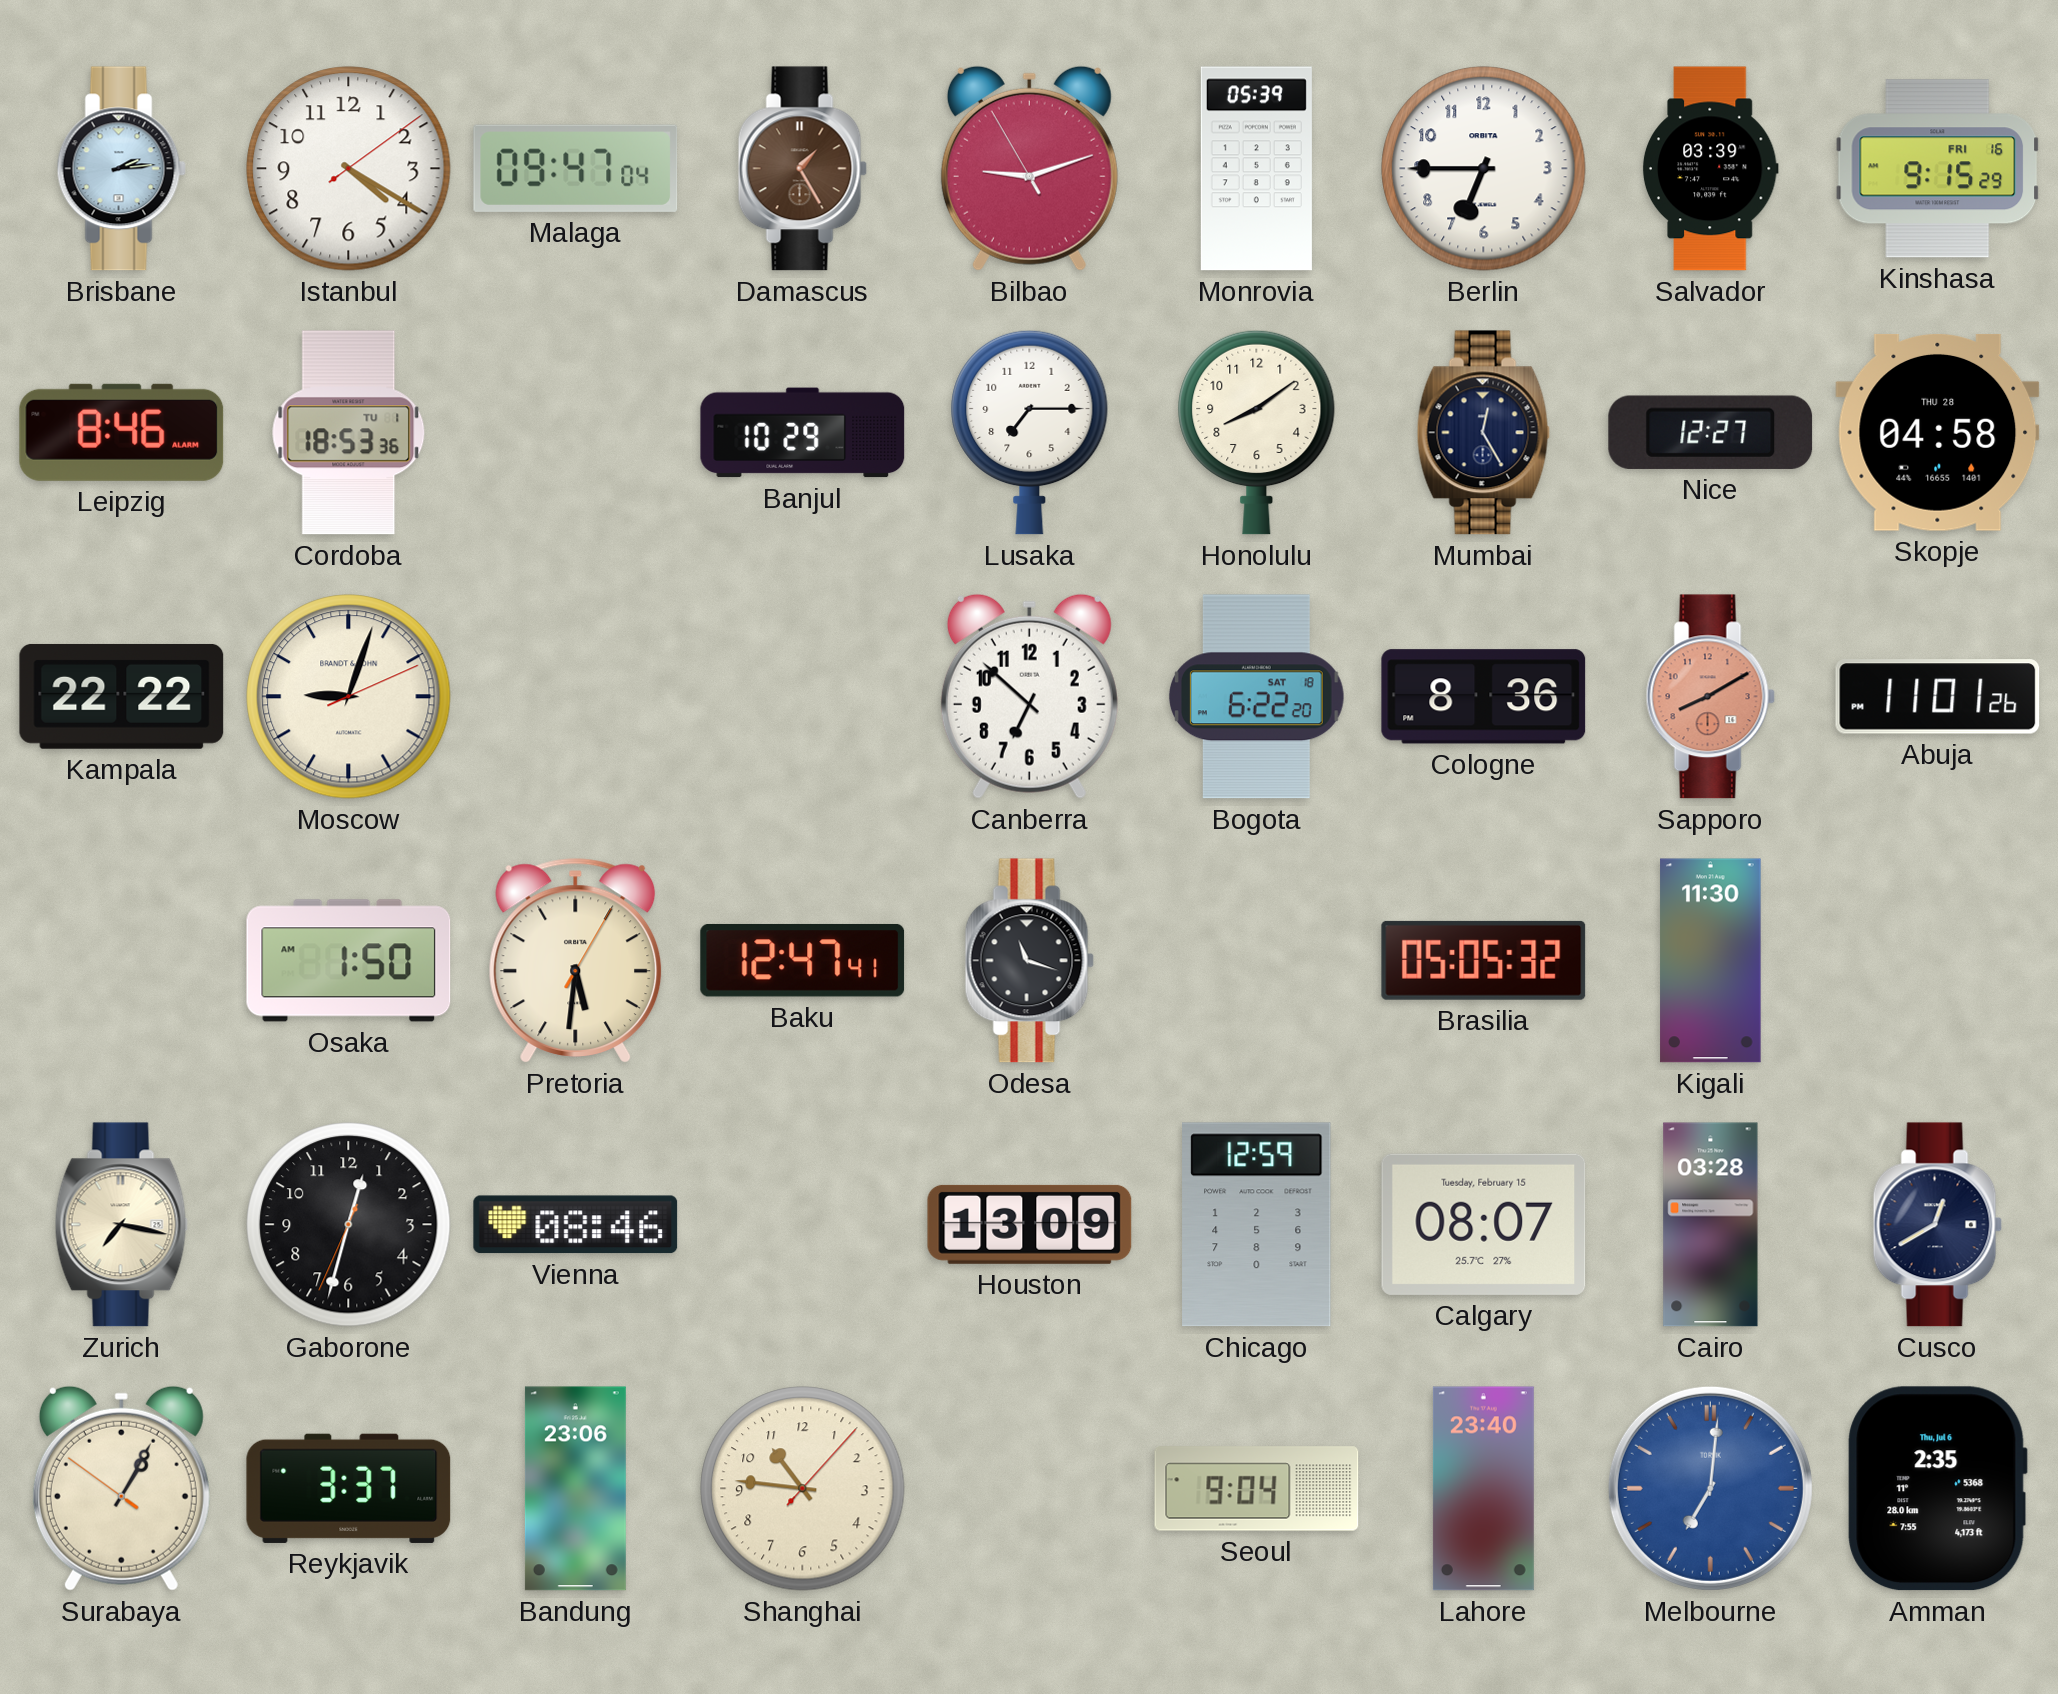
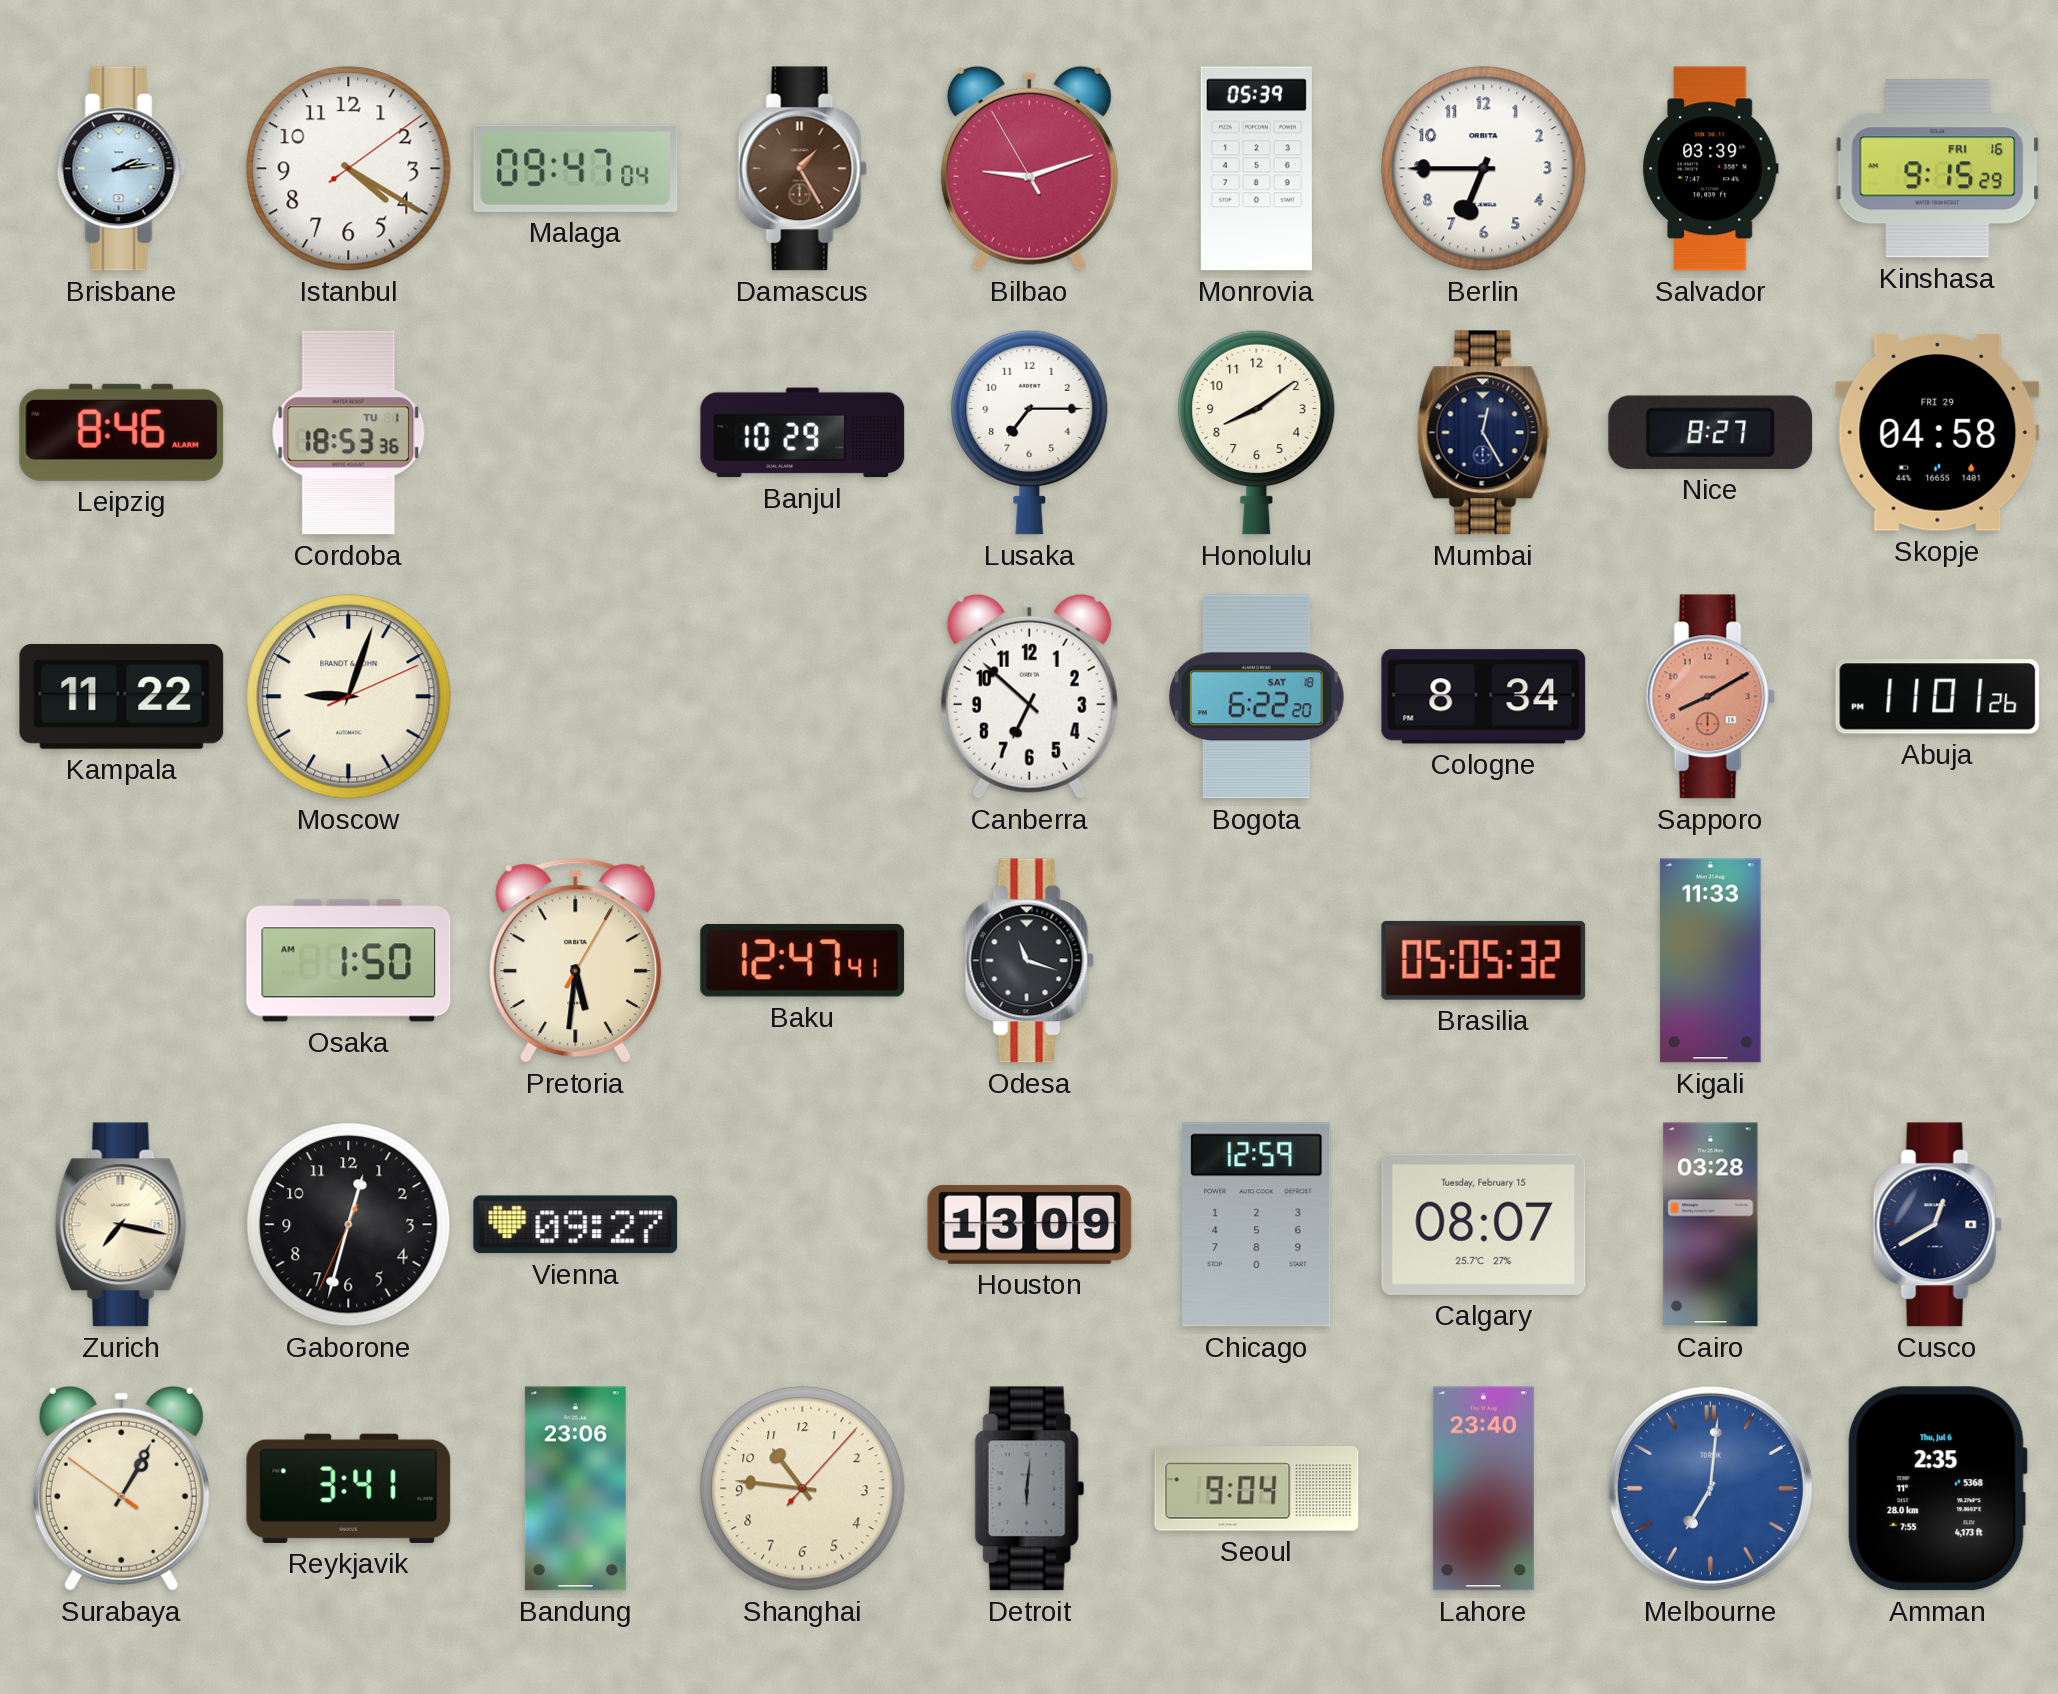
Nice: 12:27 -> 8:27 (1711, 432)
Skopje date: THU 28 -> FRI 29 (1938, 433)
Kampala: 22:22 -> 11:22 (122, 696)
Cologne: 8:36 -> 8:34 (1484, 697)
Kigali: 11:30 -> 11:33 (1711, 961)
Vienna: 08:46 -> 09:27 (576, 1225)
Reykjavik: 3:37 -> 3:41 (349, 1488)
Detroit: none -> 6:01 (1029, 1489)
